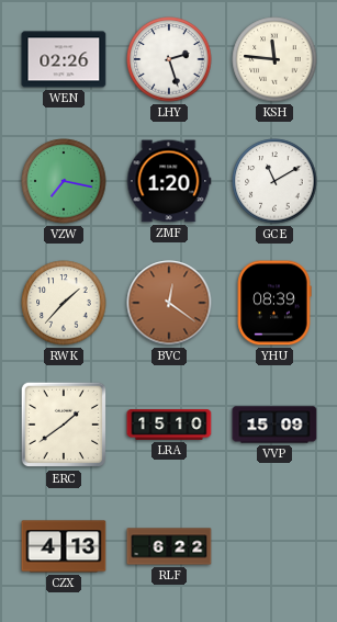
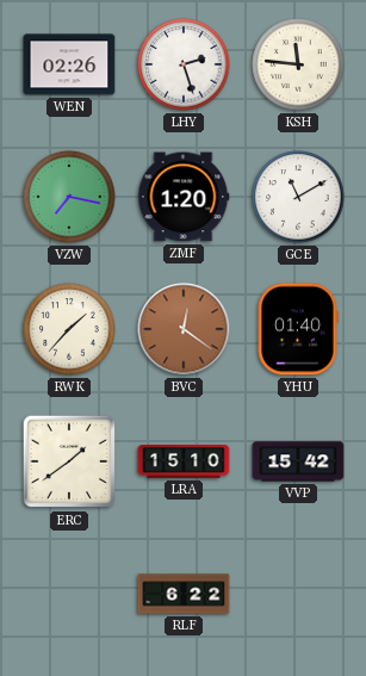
YHU: 08:39 -> 01:40 (298, 329)
VVP: 15:09 -> 15:42 (298, 461)
CZX: 4:13 -> none (64, 546)
